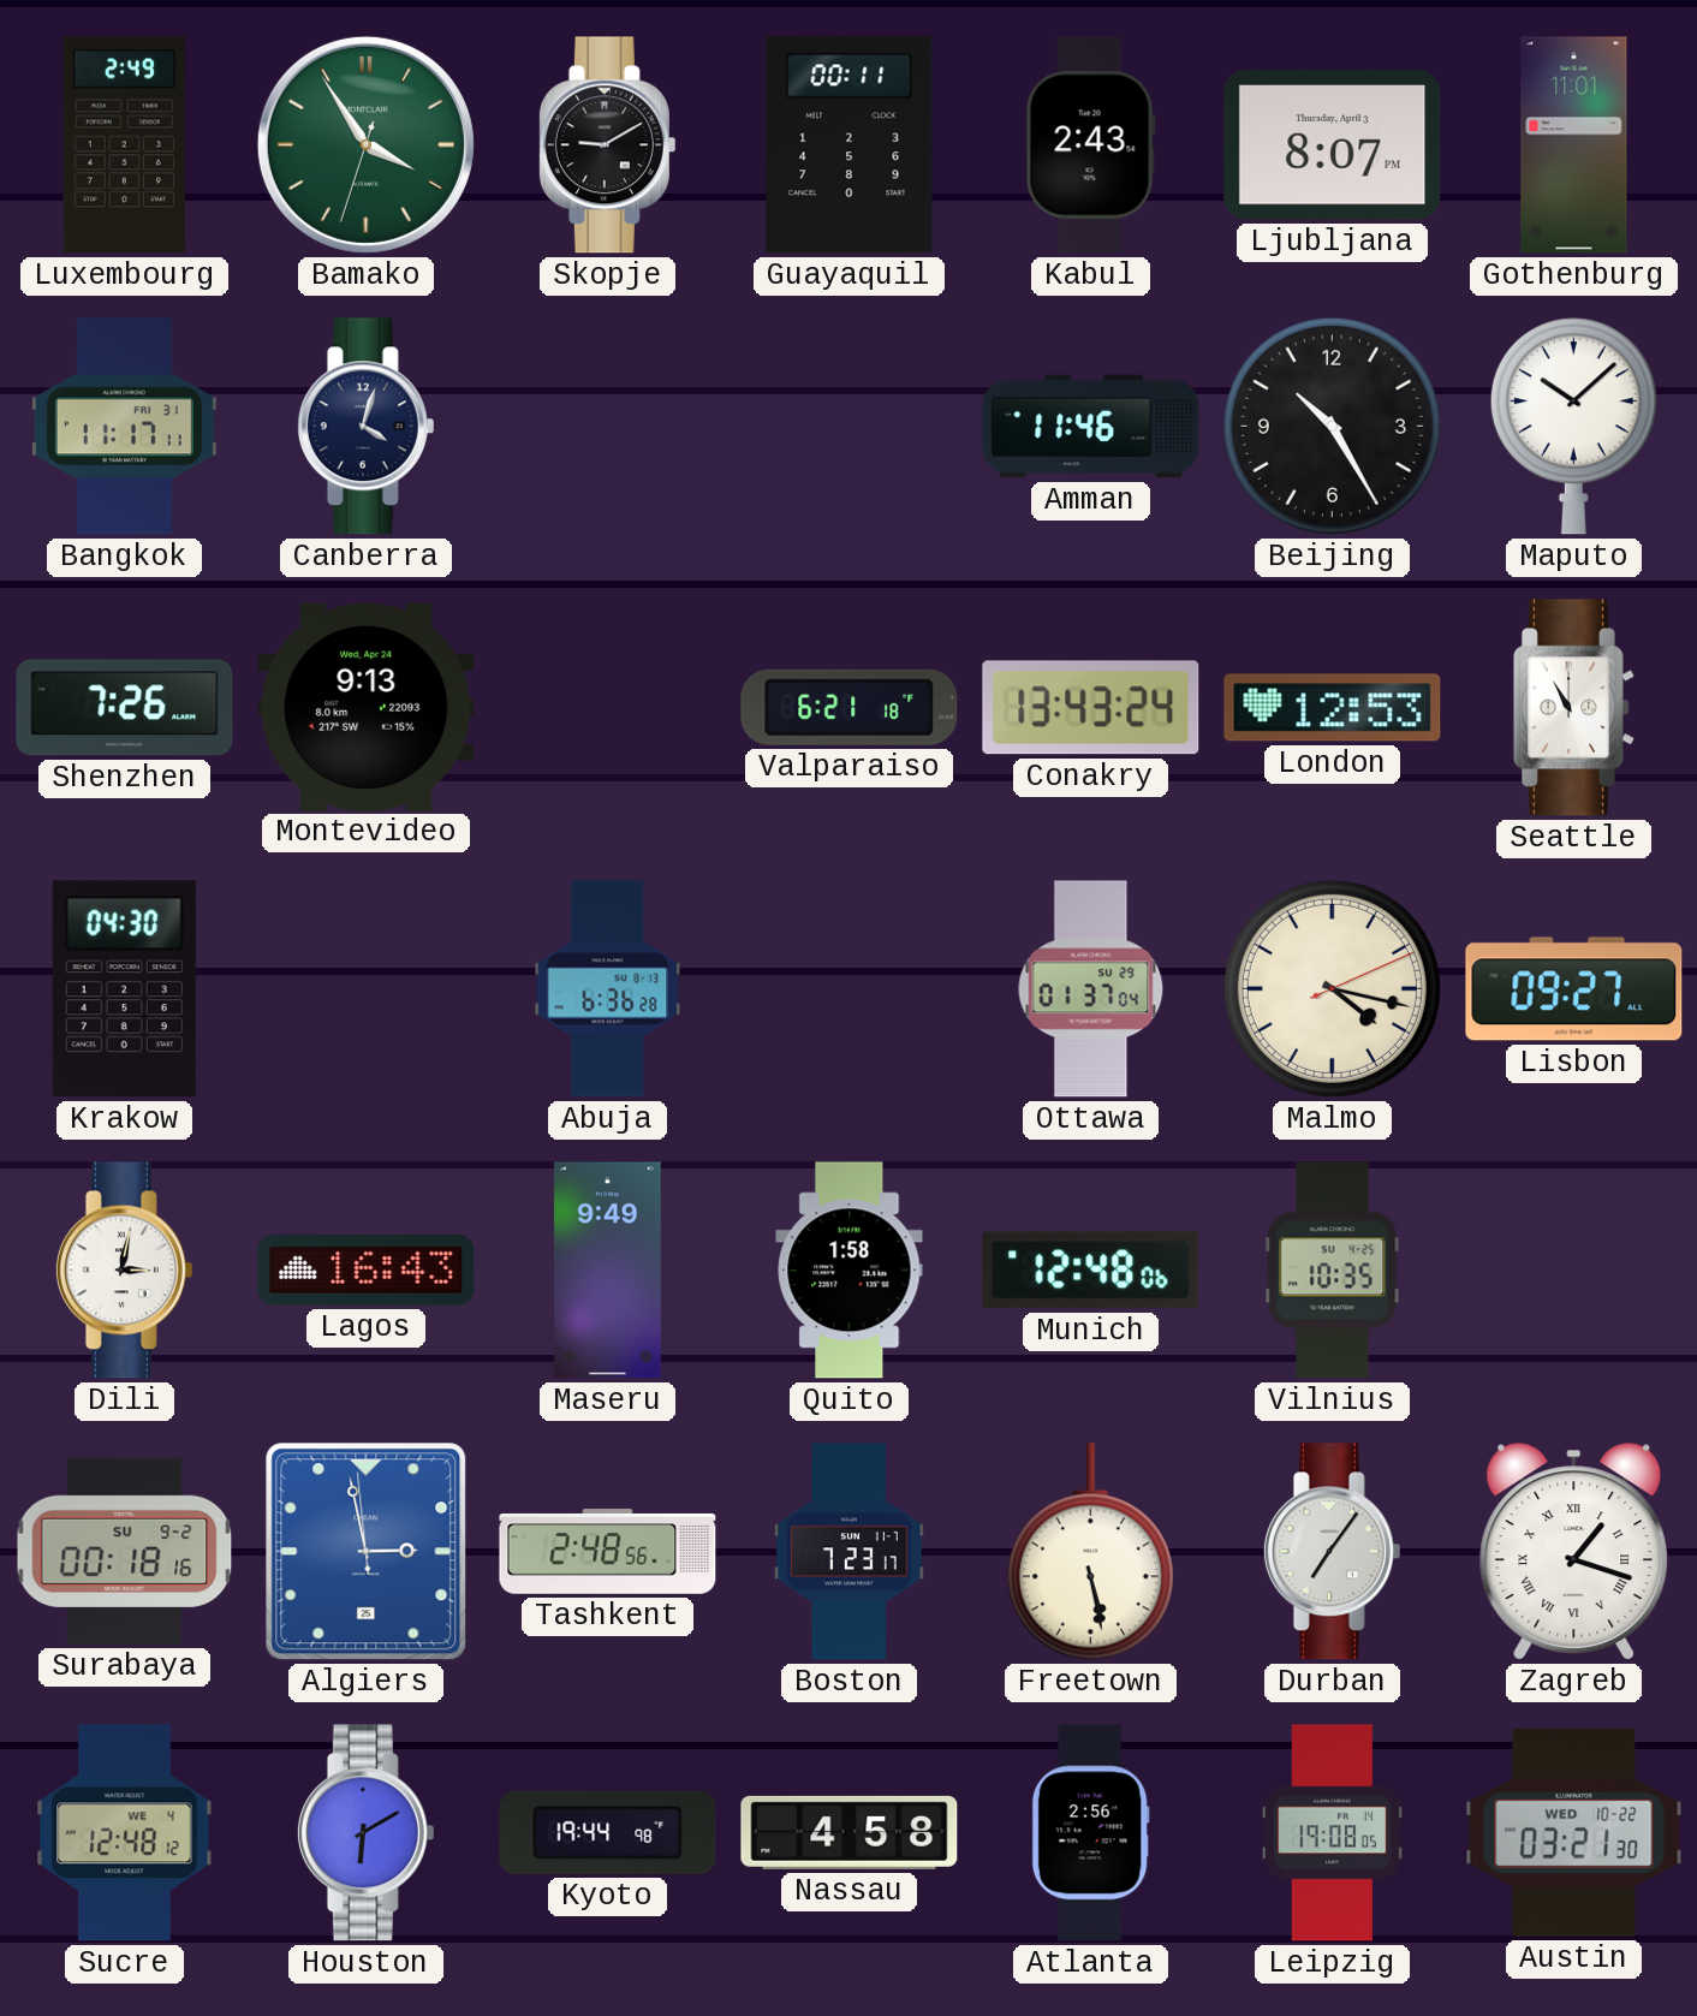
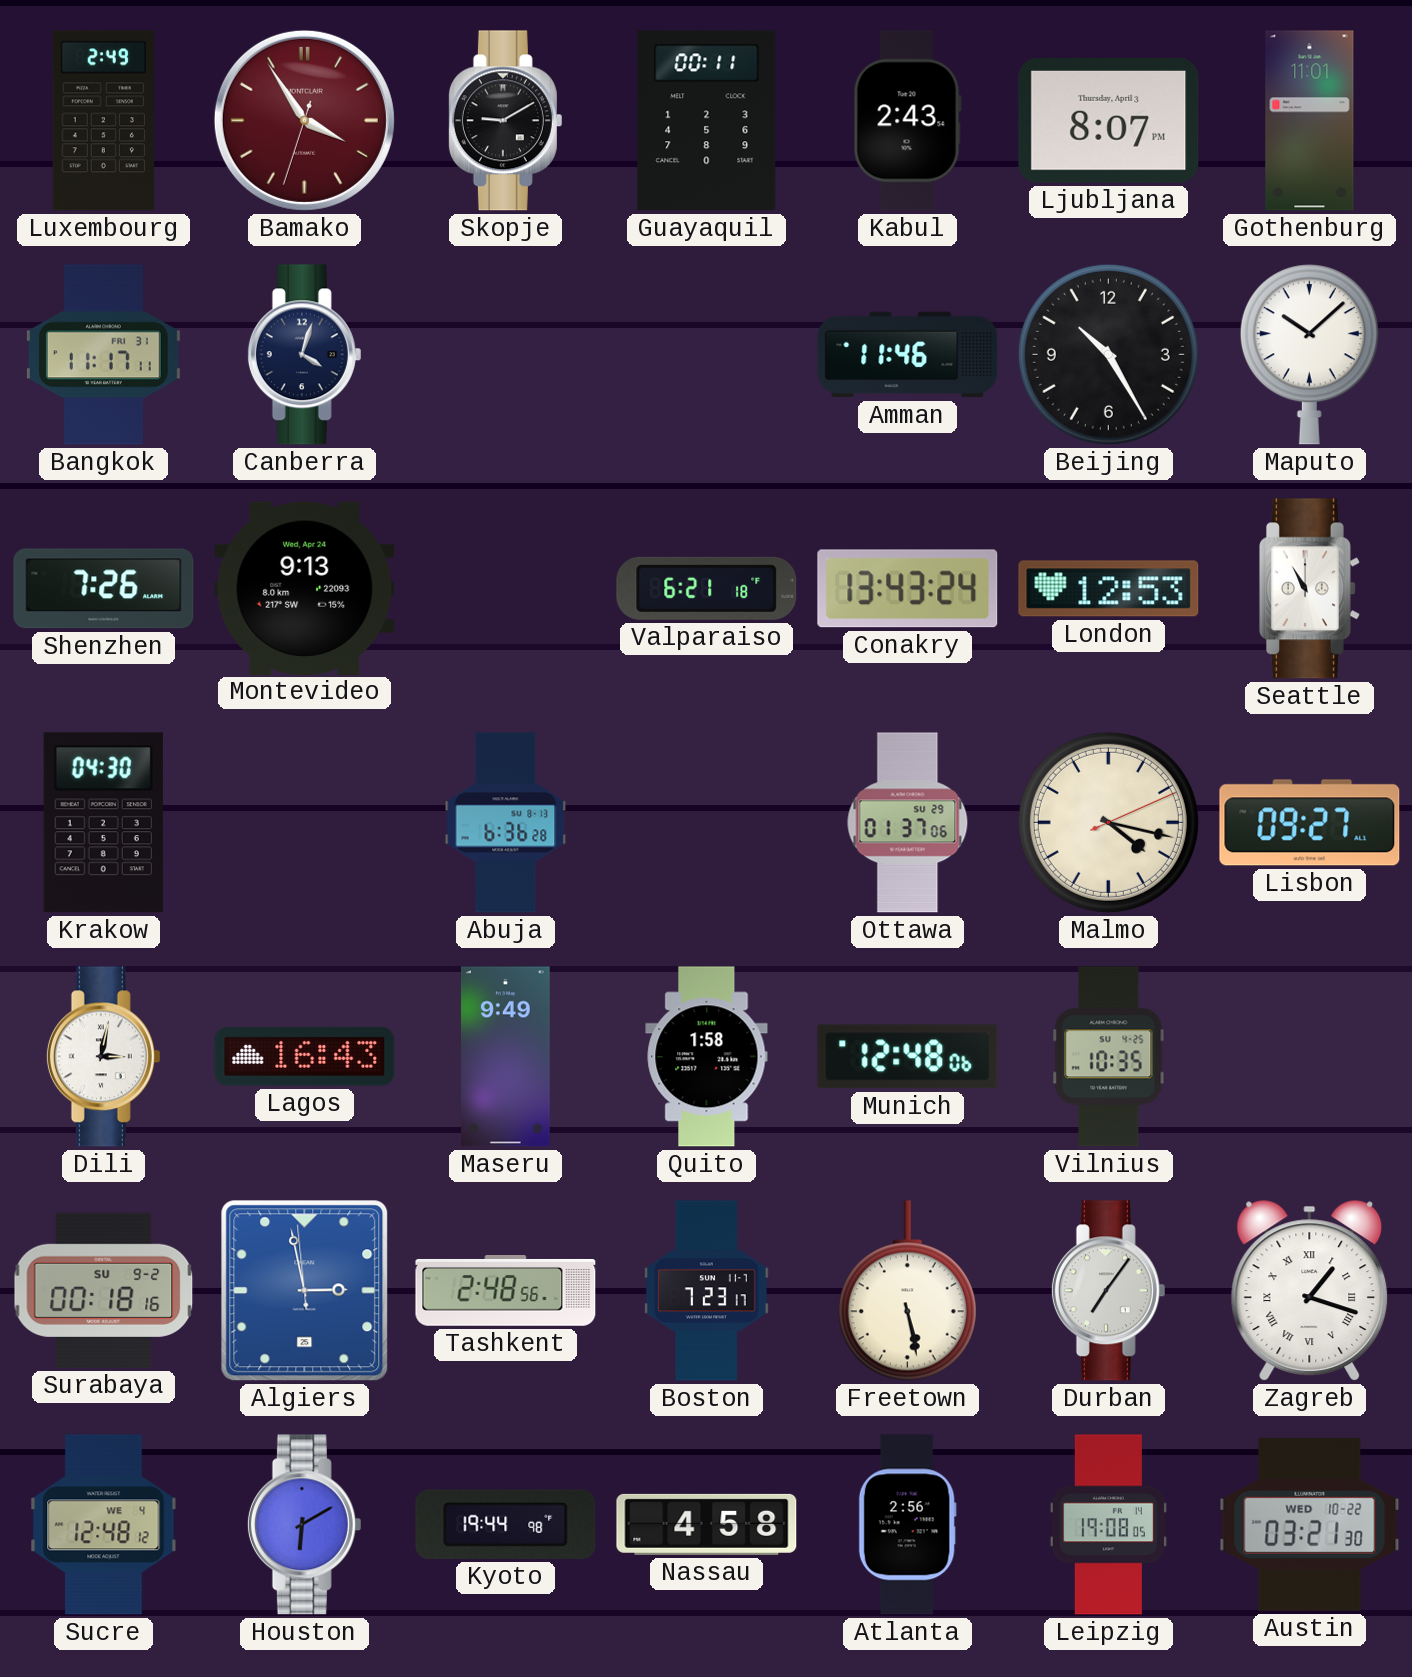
Bamako dial: green -> burgundy (304, 120)
Ottawa: 01:37:04 -> 01:37:06 (908, 823)
